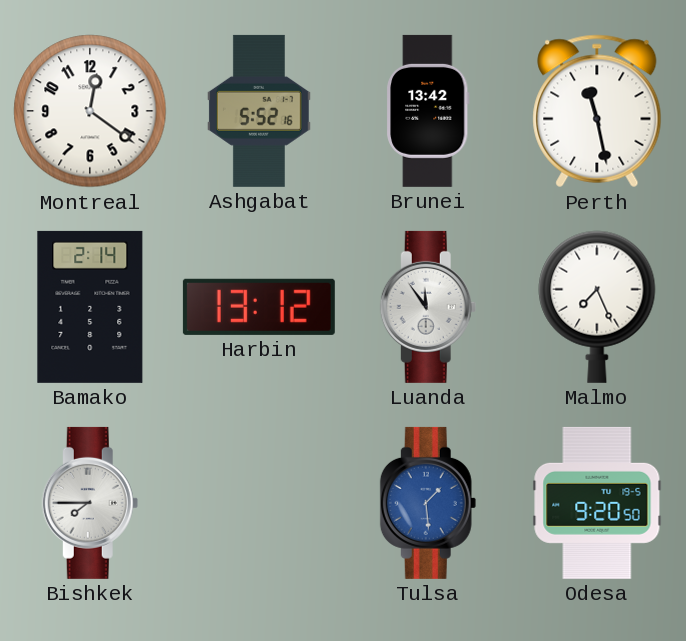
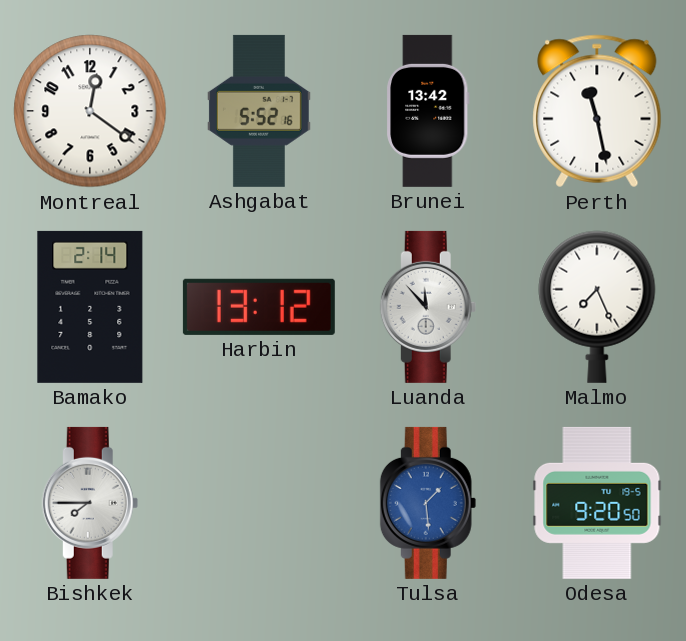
Luanda: 11:54 -> 11:53 (428, 307)
